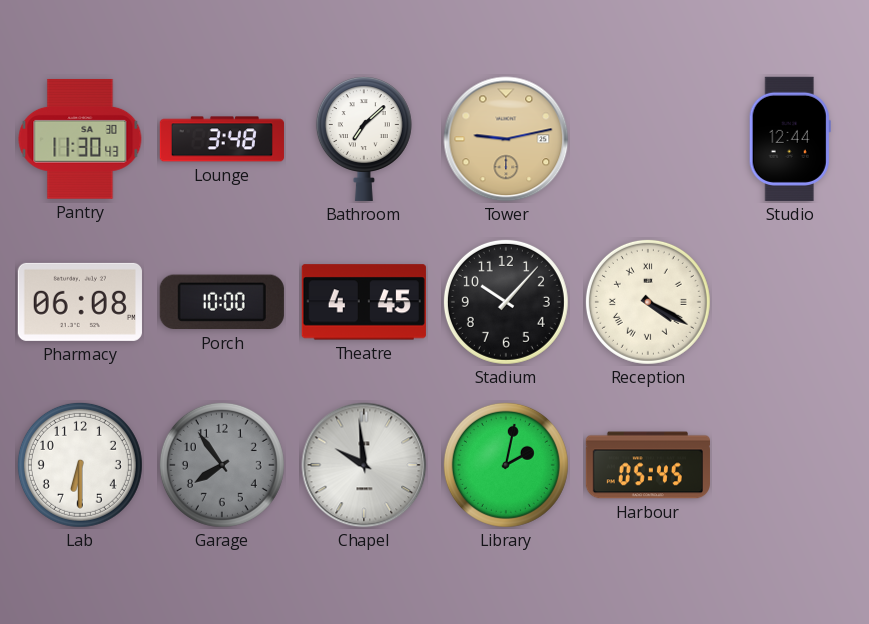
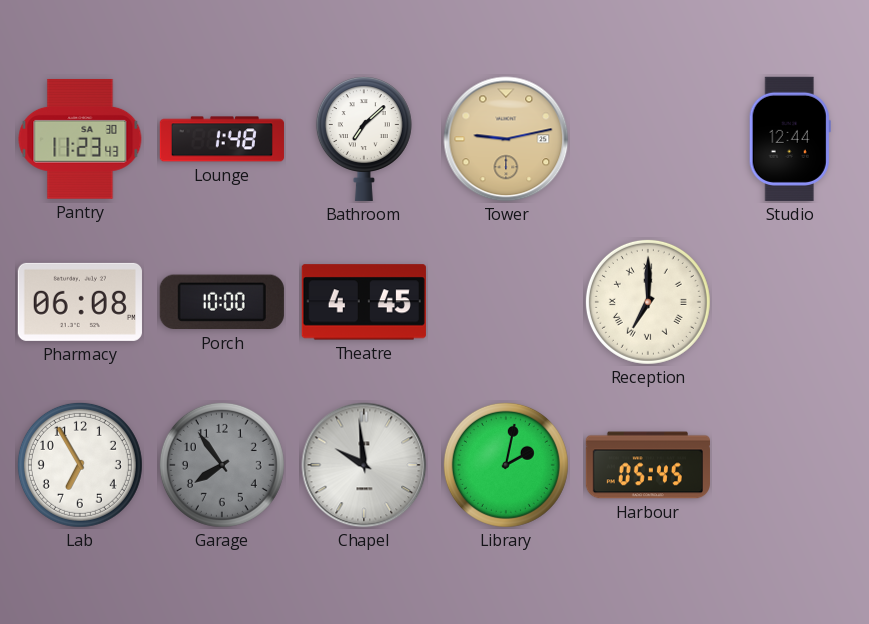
Pantry: 11:30 -> 11:23 (80, 139)
Lounge: 3:48 -> 1:48 (222, 139)
Stadium: 10:07 -> none (506, 302)
Reception: 4:20 -> 7:00 (648, 302)
Lab: 6:30 -> 6:55 (80, 465)
